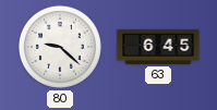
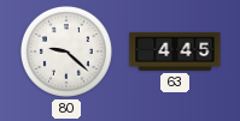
63: 6:45 -> 4:45 (175, 52)
